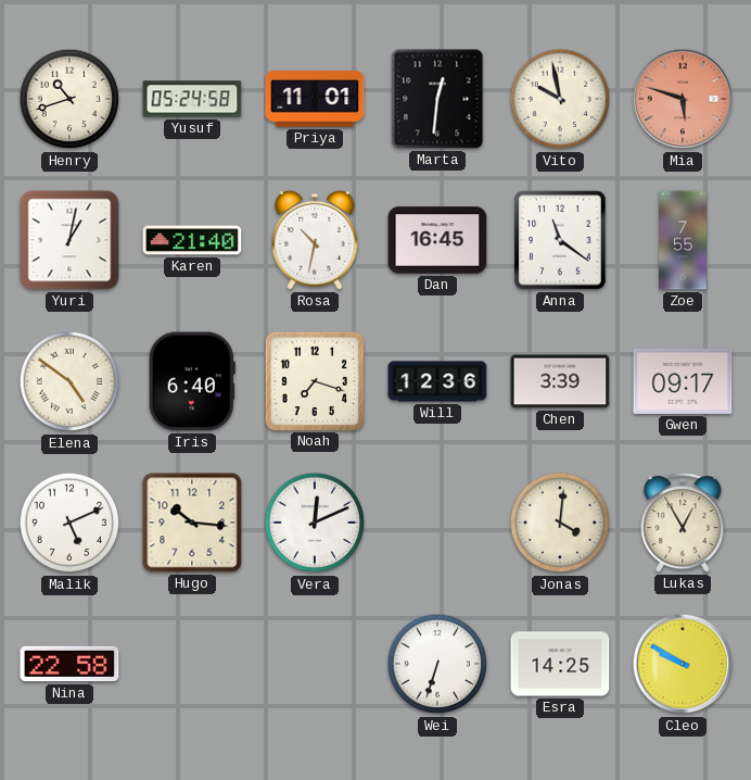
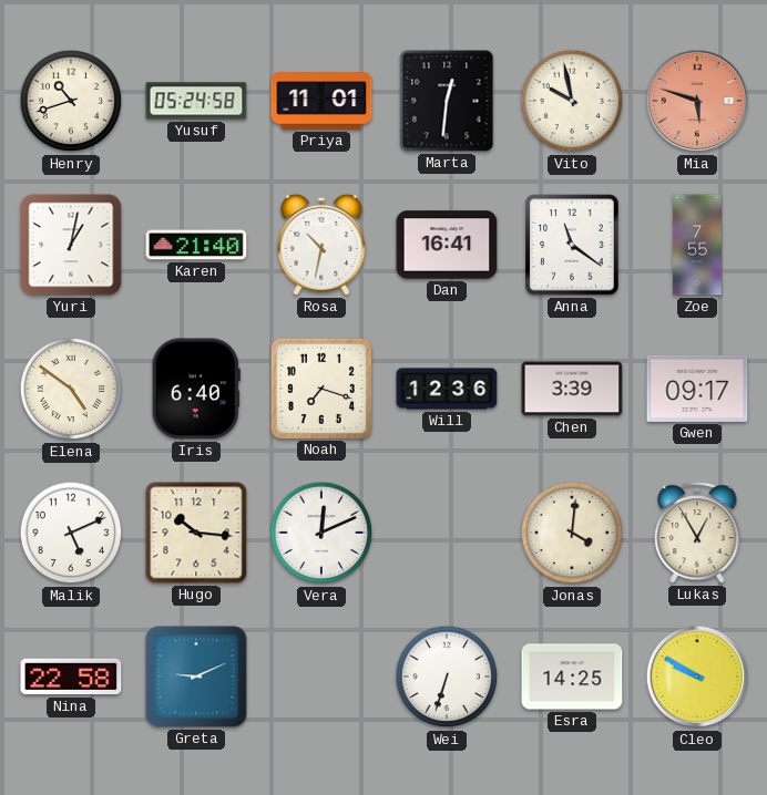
Dan: 16:45 -> 16:41 (447, 245)
Greta: none -> 9:11 (196, 677)
